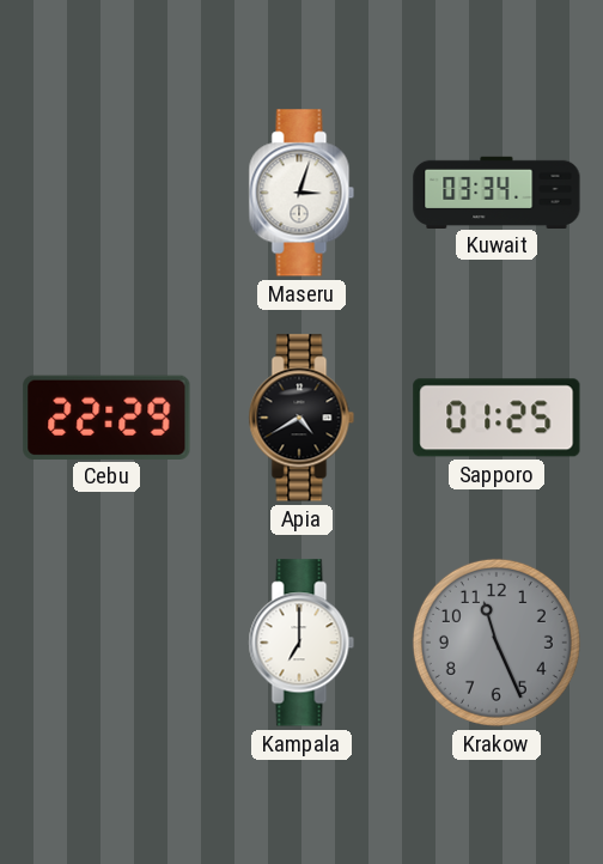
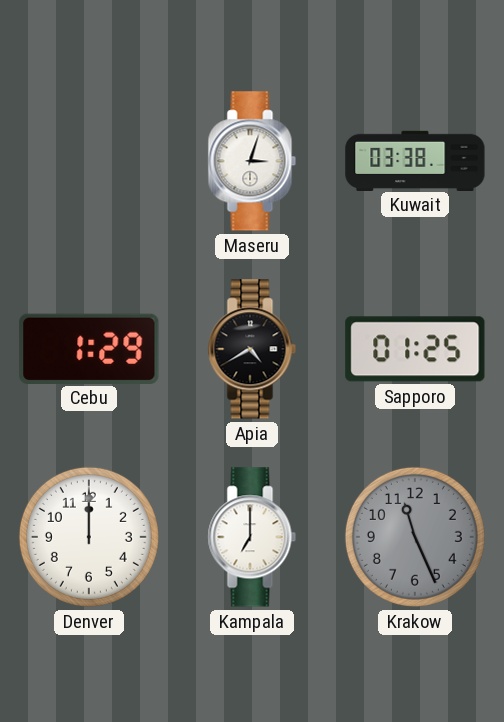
Kuwait: 03:34 -> 03:38 (415, 160)
Cebu: 22:29 -> 1:29 (89, 348)
Denver: none -> 12:00 (89, 537)
